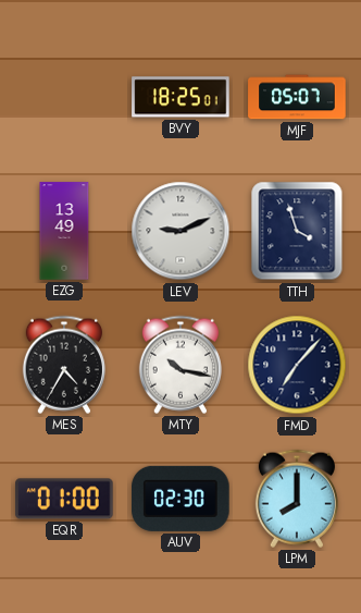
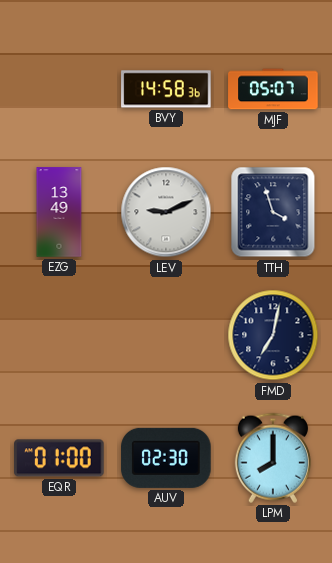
BVY: 18:25 -> 14:58 (166, 89)
MES: 4:35 -> none (64, 365)
MTY: 10:17 -> none (180, 365)
FMD: 7:07 -> 7:02 (273, 335)
